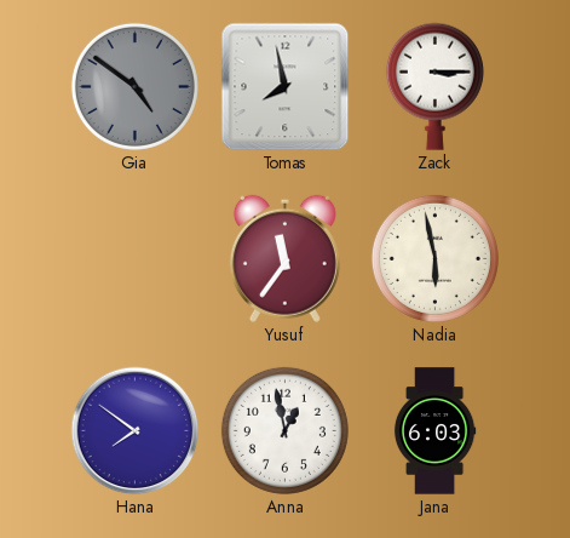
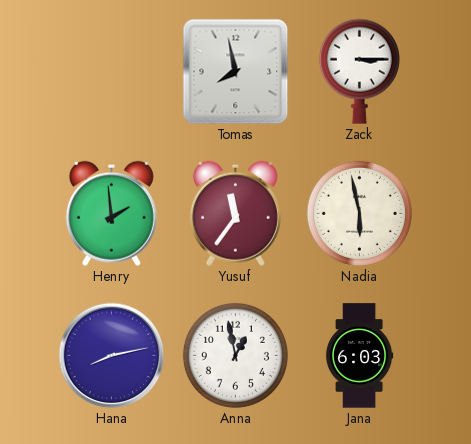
Gia: 4:51 -> none (134, 86)
Henry: none -> 1:59 (111, 213)
Hana: 7:51 -> 8:13 (111, 355)
